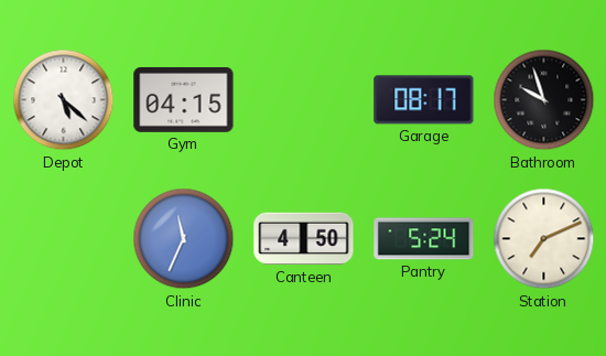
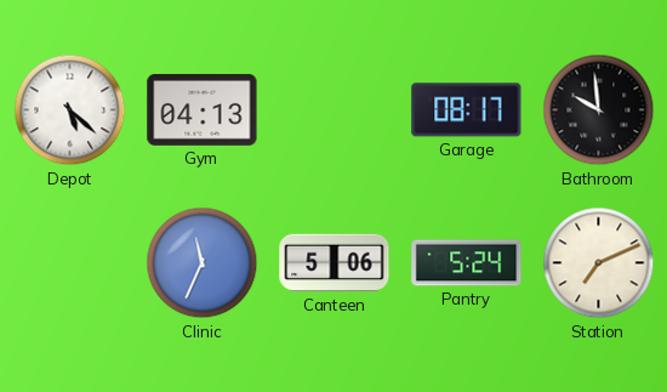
Gym: 04:15 -> 04:13 (203, 110)
Bathroom: 9:57 -> 9:59 (599, 110)
Canteen: 4:50 -> 5:06 (335, 263)
